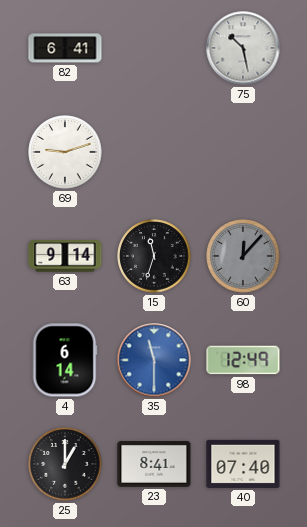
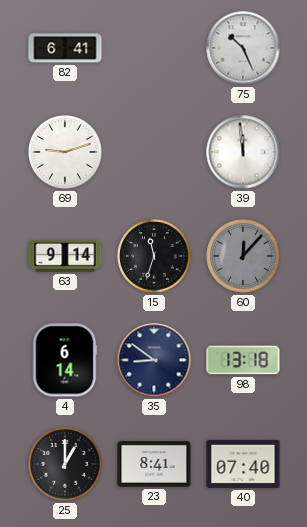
75: 10:28 -> 10:26 (243, 48)
39: none -> 11:59 (243, 152)
35: 11:30 -> 8:51 (154, 360)
35 dial: blue -> navy (154, 360)
98: 12:49 -> 13:18 (243, 360)
